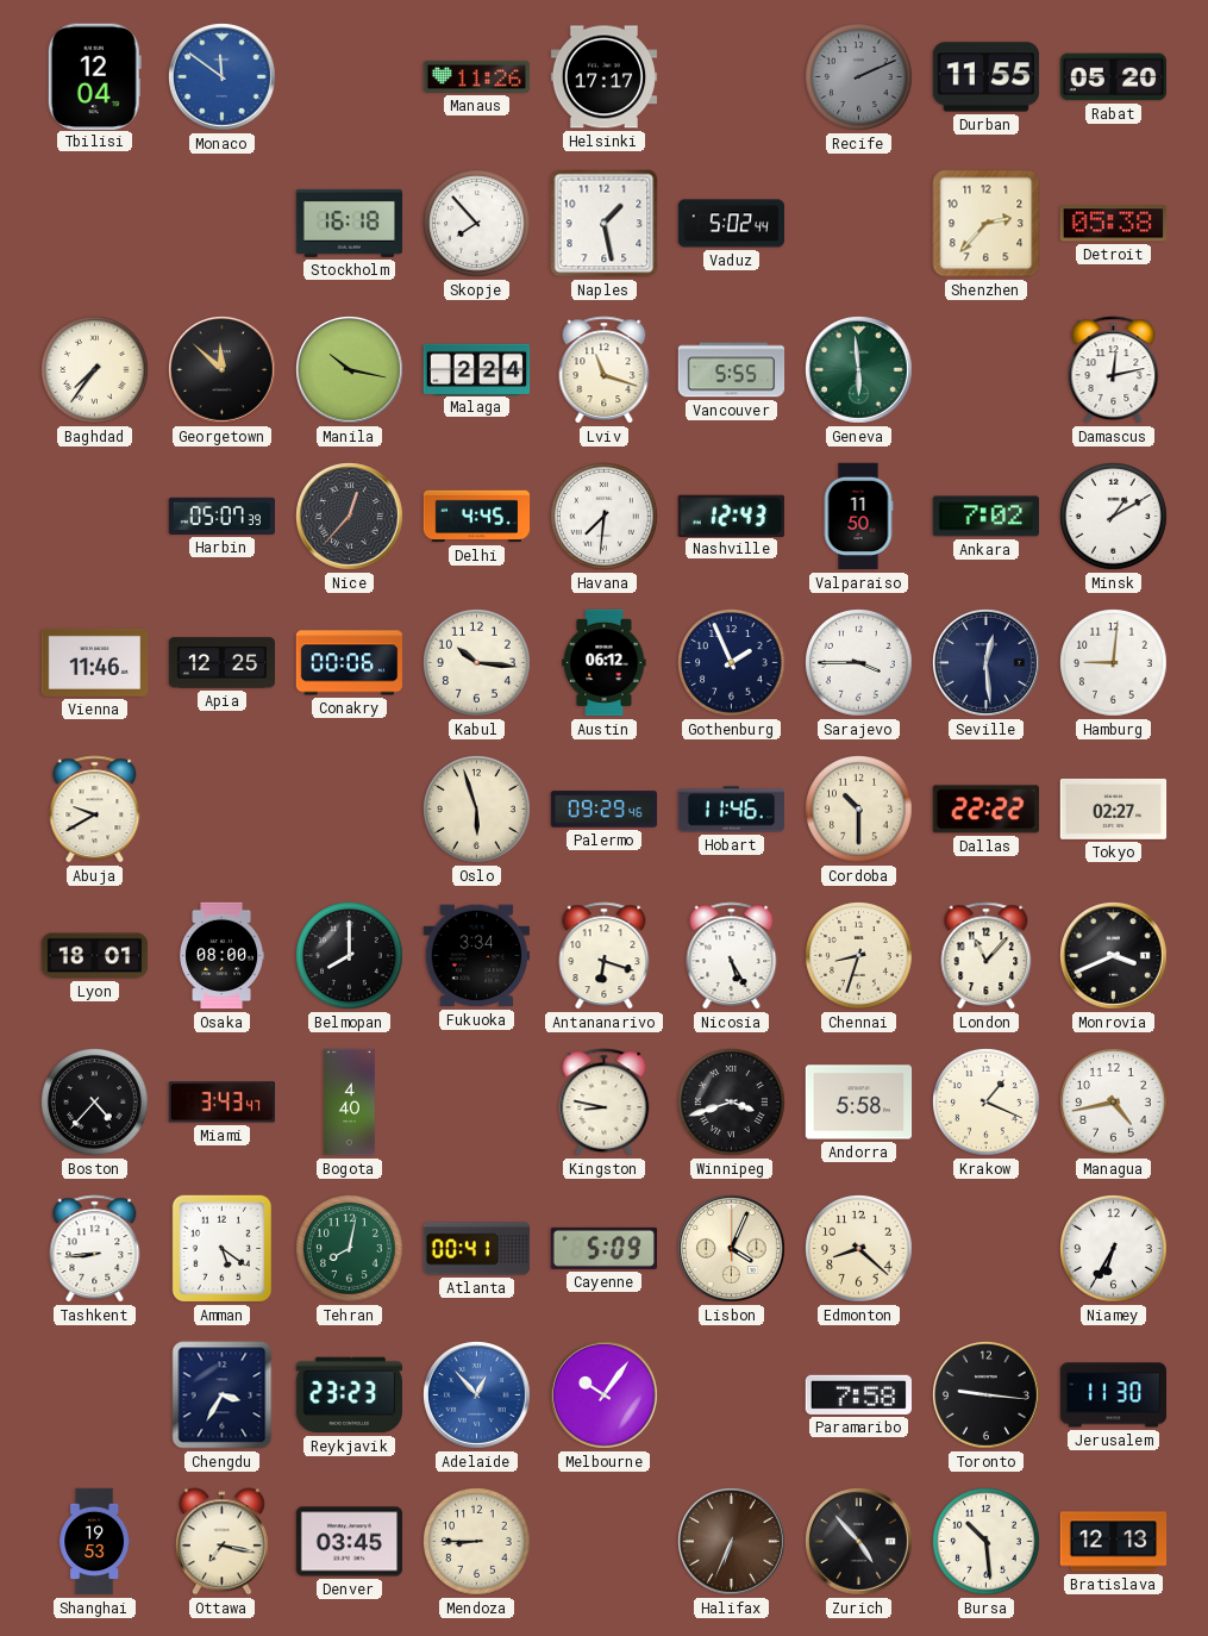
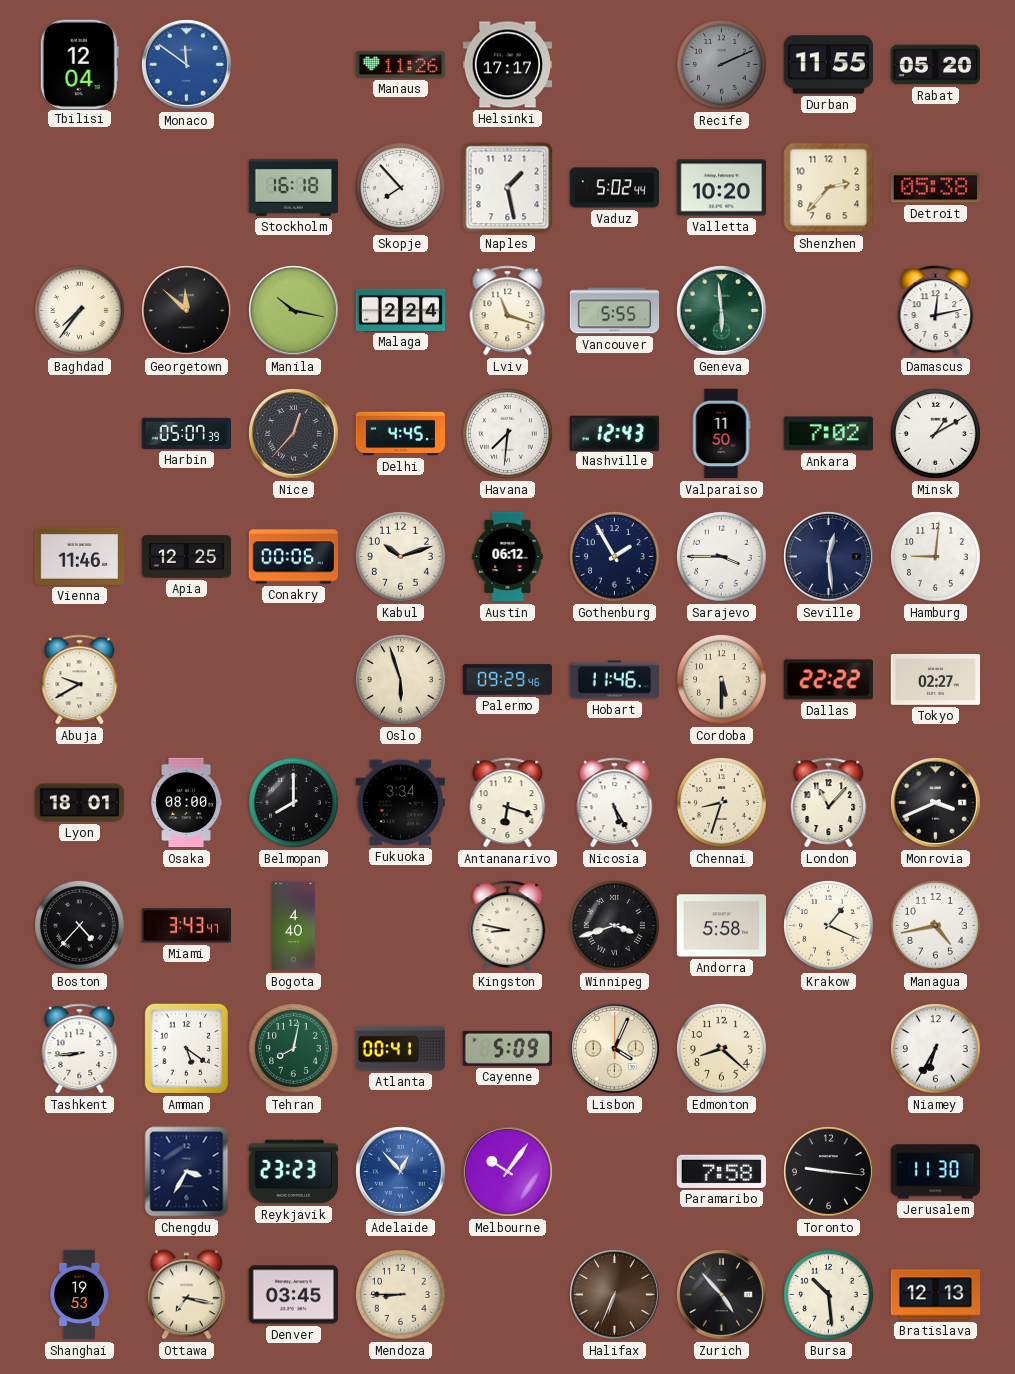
Valletta: none -> 10:20 (722, 188)
Kabul: 10:16 -> 10:12 (401, 557)
Gothenburg: 1:56 -> 1:55 (615, 557)
Cordoba: 10:30 -> 5:30 (722, 680)
